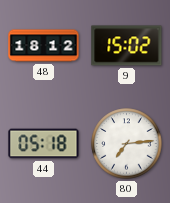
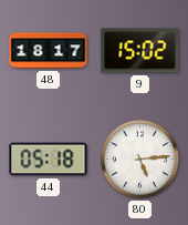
48: 18:12 -> 18:17 (49, 51)
80: 7:14 -> 5:14 (140, 160)
